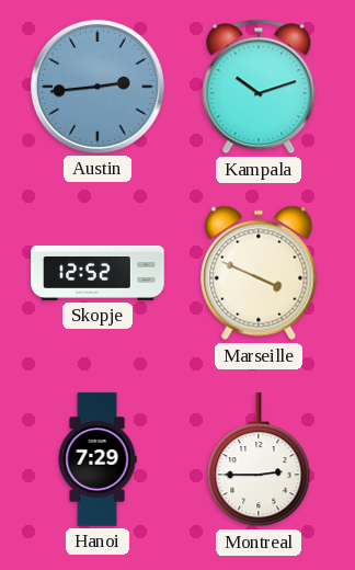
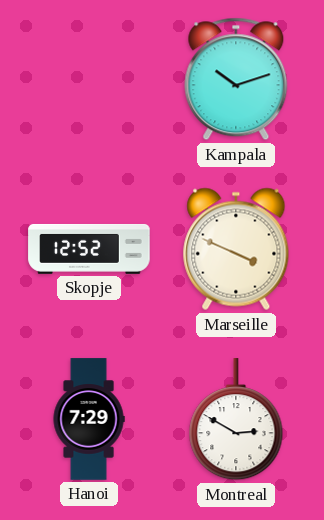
Austin: 2:44 -> none (98, 87)
Montreal: 2:45 -> 2:50 (236, 420)
